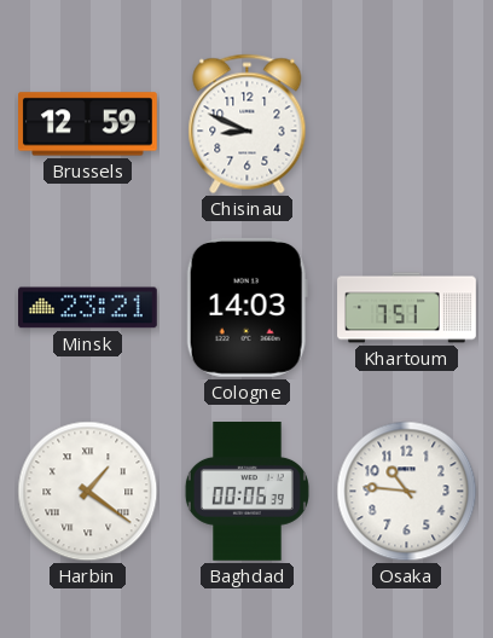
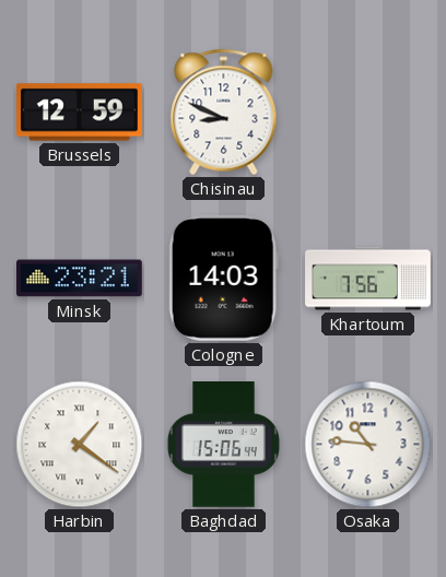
Khartoum: 7:51 -> 7:56 (368, 279)
Baghdad: 00:06 -> 15:06 (223, 445)
